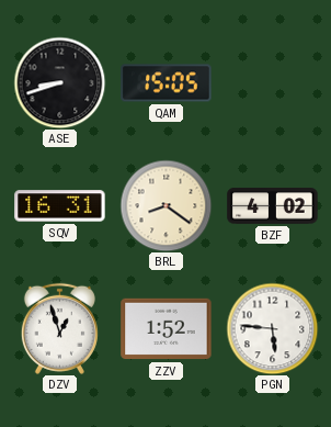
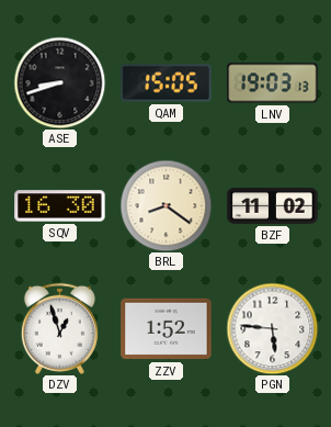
LNV: none -> 19:03 (273, 83)
SQV: 16:31 -> 16:30 (60, 206)
BZF: 4:02 -> 11:02 (273, 206)
